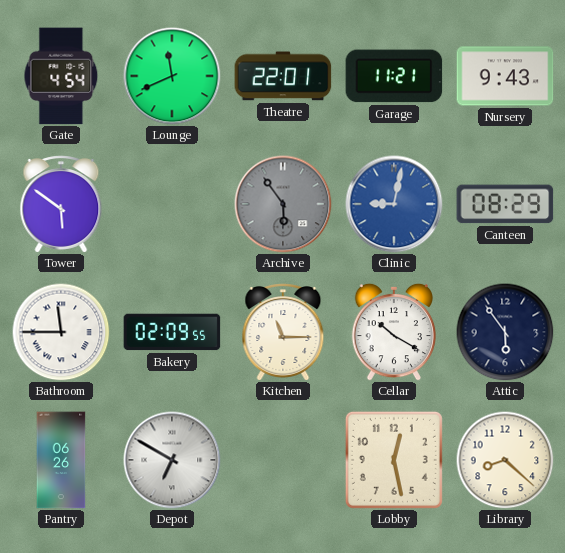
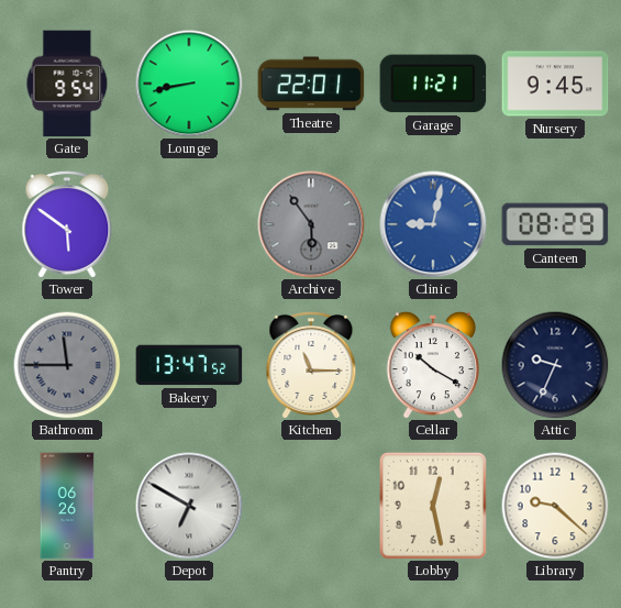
Gate: 4:54 -> 9:54 (67, 84)
Lounge: 11:41 -> 8:43 (189, 84)
Nursery: 9:43 -> 9:45 (555, 84)
Bathroom dial: white -> grey (67, 365)
Bakery: 02:09 -> 13:47 (189, 365)
Attic: 5:54 -> 9:34 (555, 365)
Library: 8:22 -> 9:22 (555, 506)
